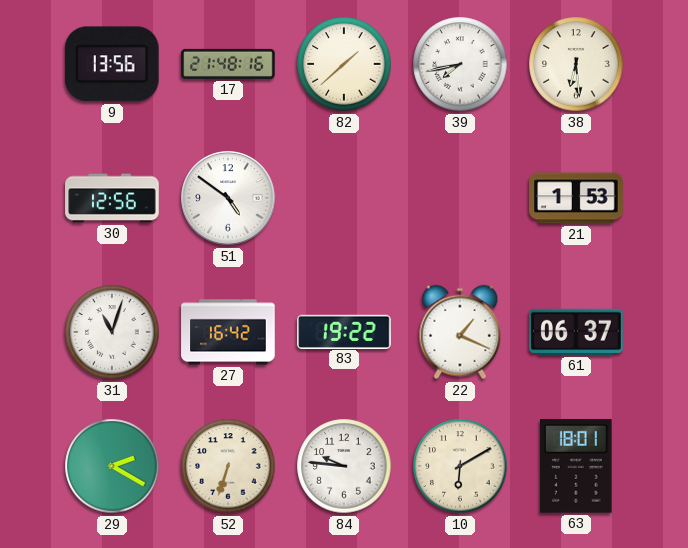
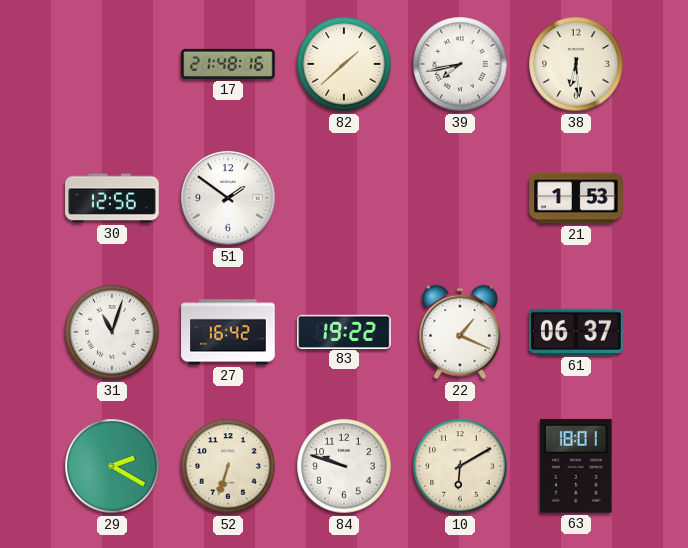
9: 13:56 -> none (112, 64)
51: 4:51 -> 1:51 (228, 198)
84: 9:46 -> 9:48 (344, 466)
